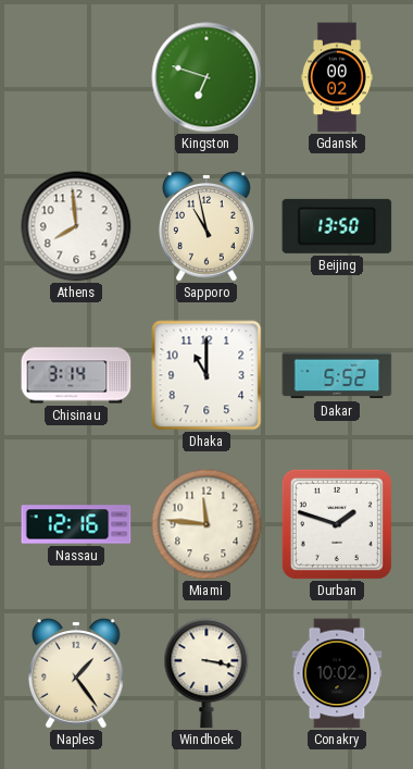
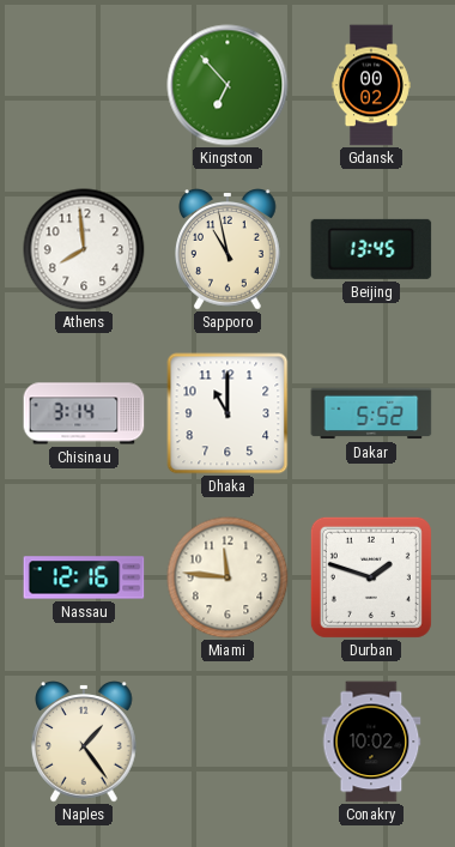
Kingston: 6:48 -> 6:53 (227, 85)
Beijing: 13:50 -> 13:45 (371, 249)
Windhoek: 3:17 -> none (206, 673)
